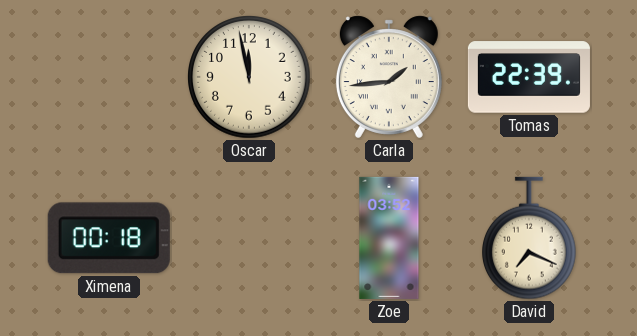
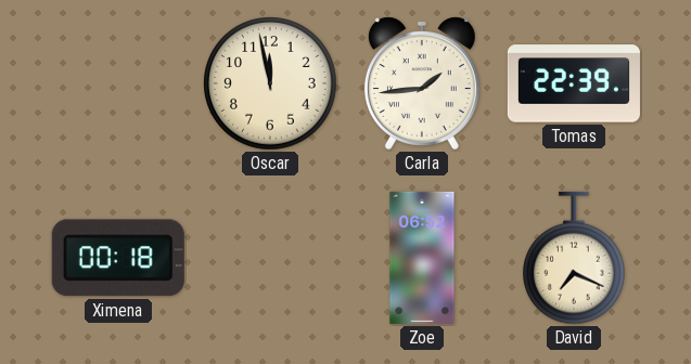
Zoe: 03:52 -> 06:52 (422, 258)
